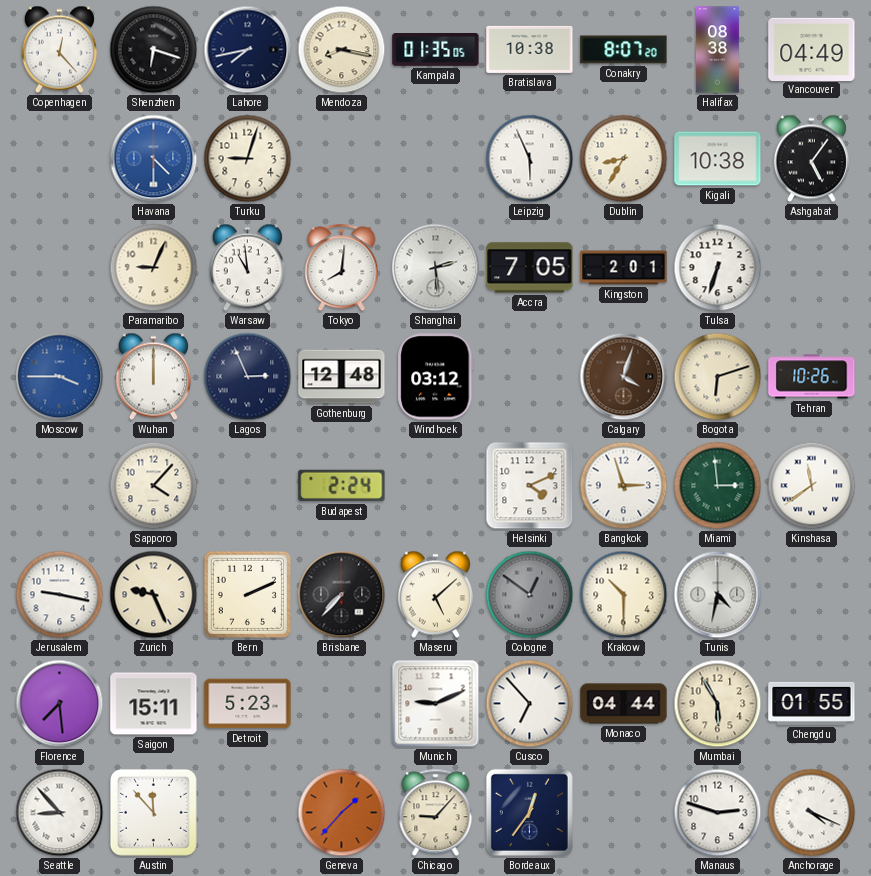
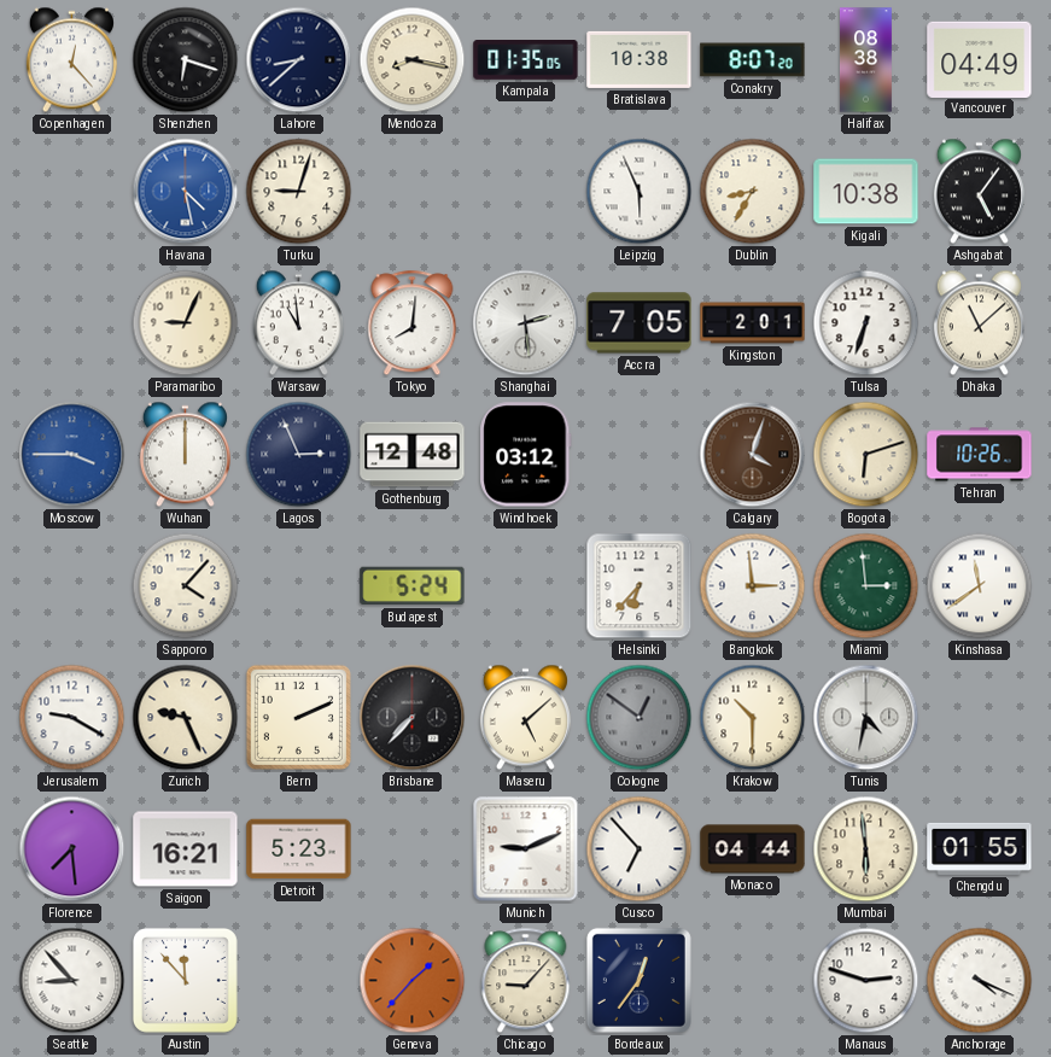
Lahore: 7:43 -> 8:38 (299, 60)
Havana: 4:30 -> 4:28 (186, 192)
Dhaka: none -> 11:08 (979, 323)
Budapest: 2:24 -> 5:24 (413, 586)
Helsinki: 4:11 -> 6:37 (640, 586)
Bangkok: 2:57 -> 2:59 (753, 586)
Jerusalem: 9:17 -> 9:20 (72, 718)
Saigon: 15:11 -> 16:21 (186, 849)
Mumbai: 5:55 -> 5:59 (866, 849)
